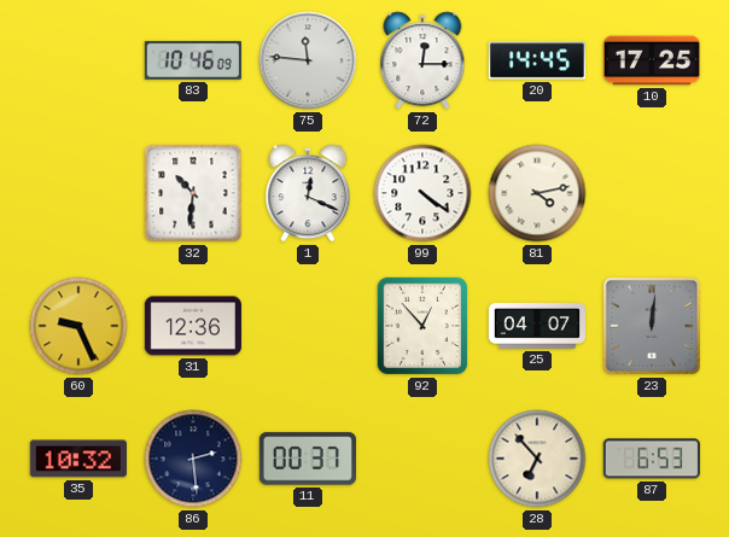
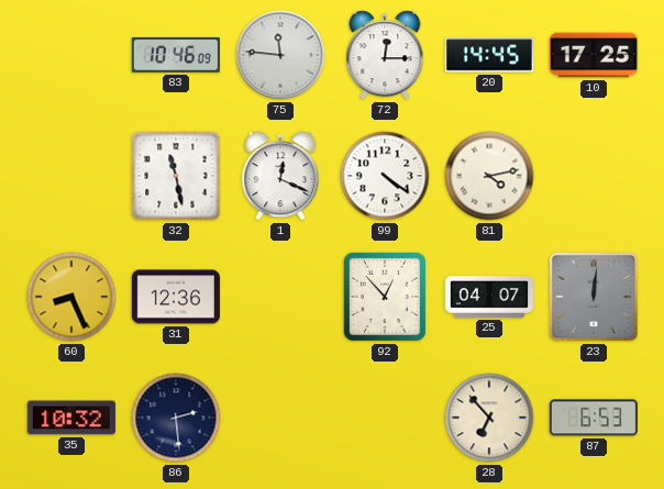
32: 10:31 -> 11:28 (176, 176)
60: 9:26 -> 8:26 (71, 297)
11: 00:37 -> none (308, 459)
